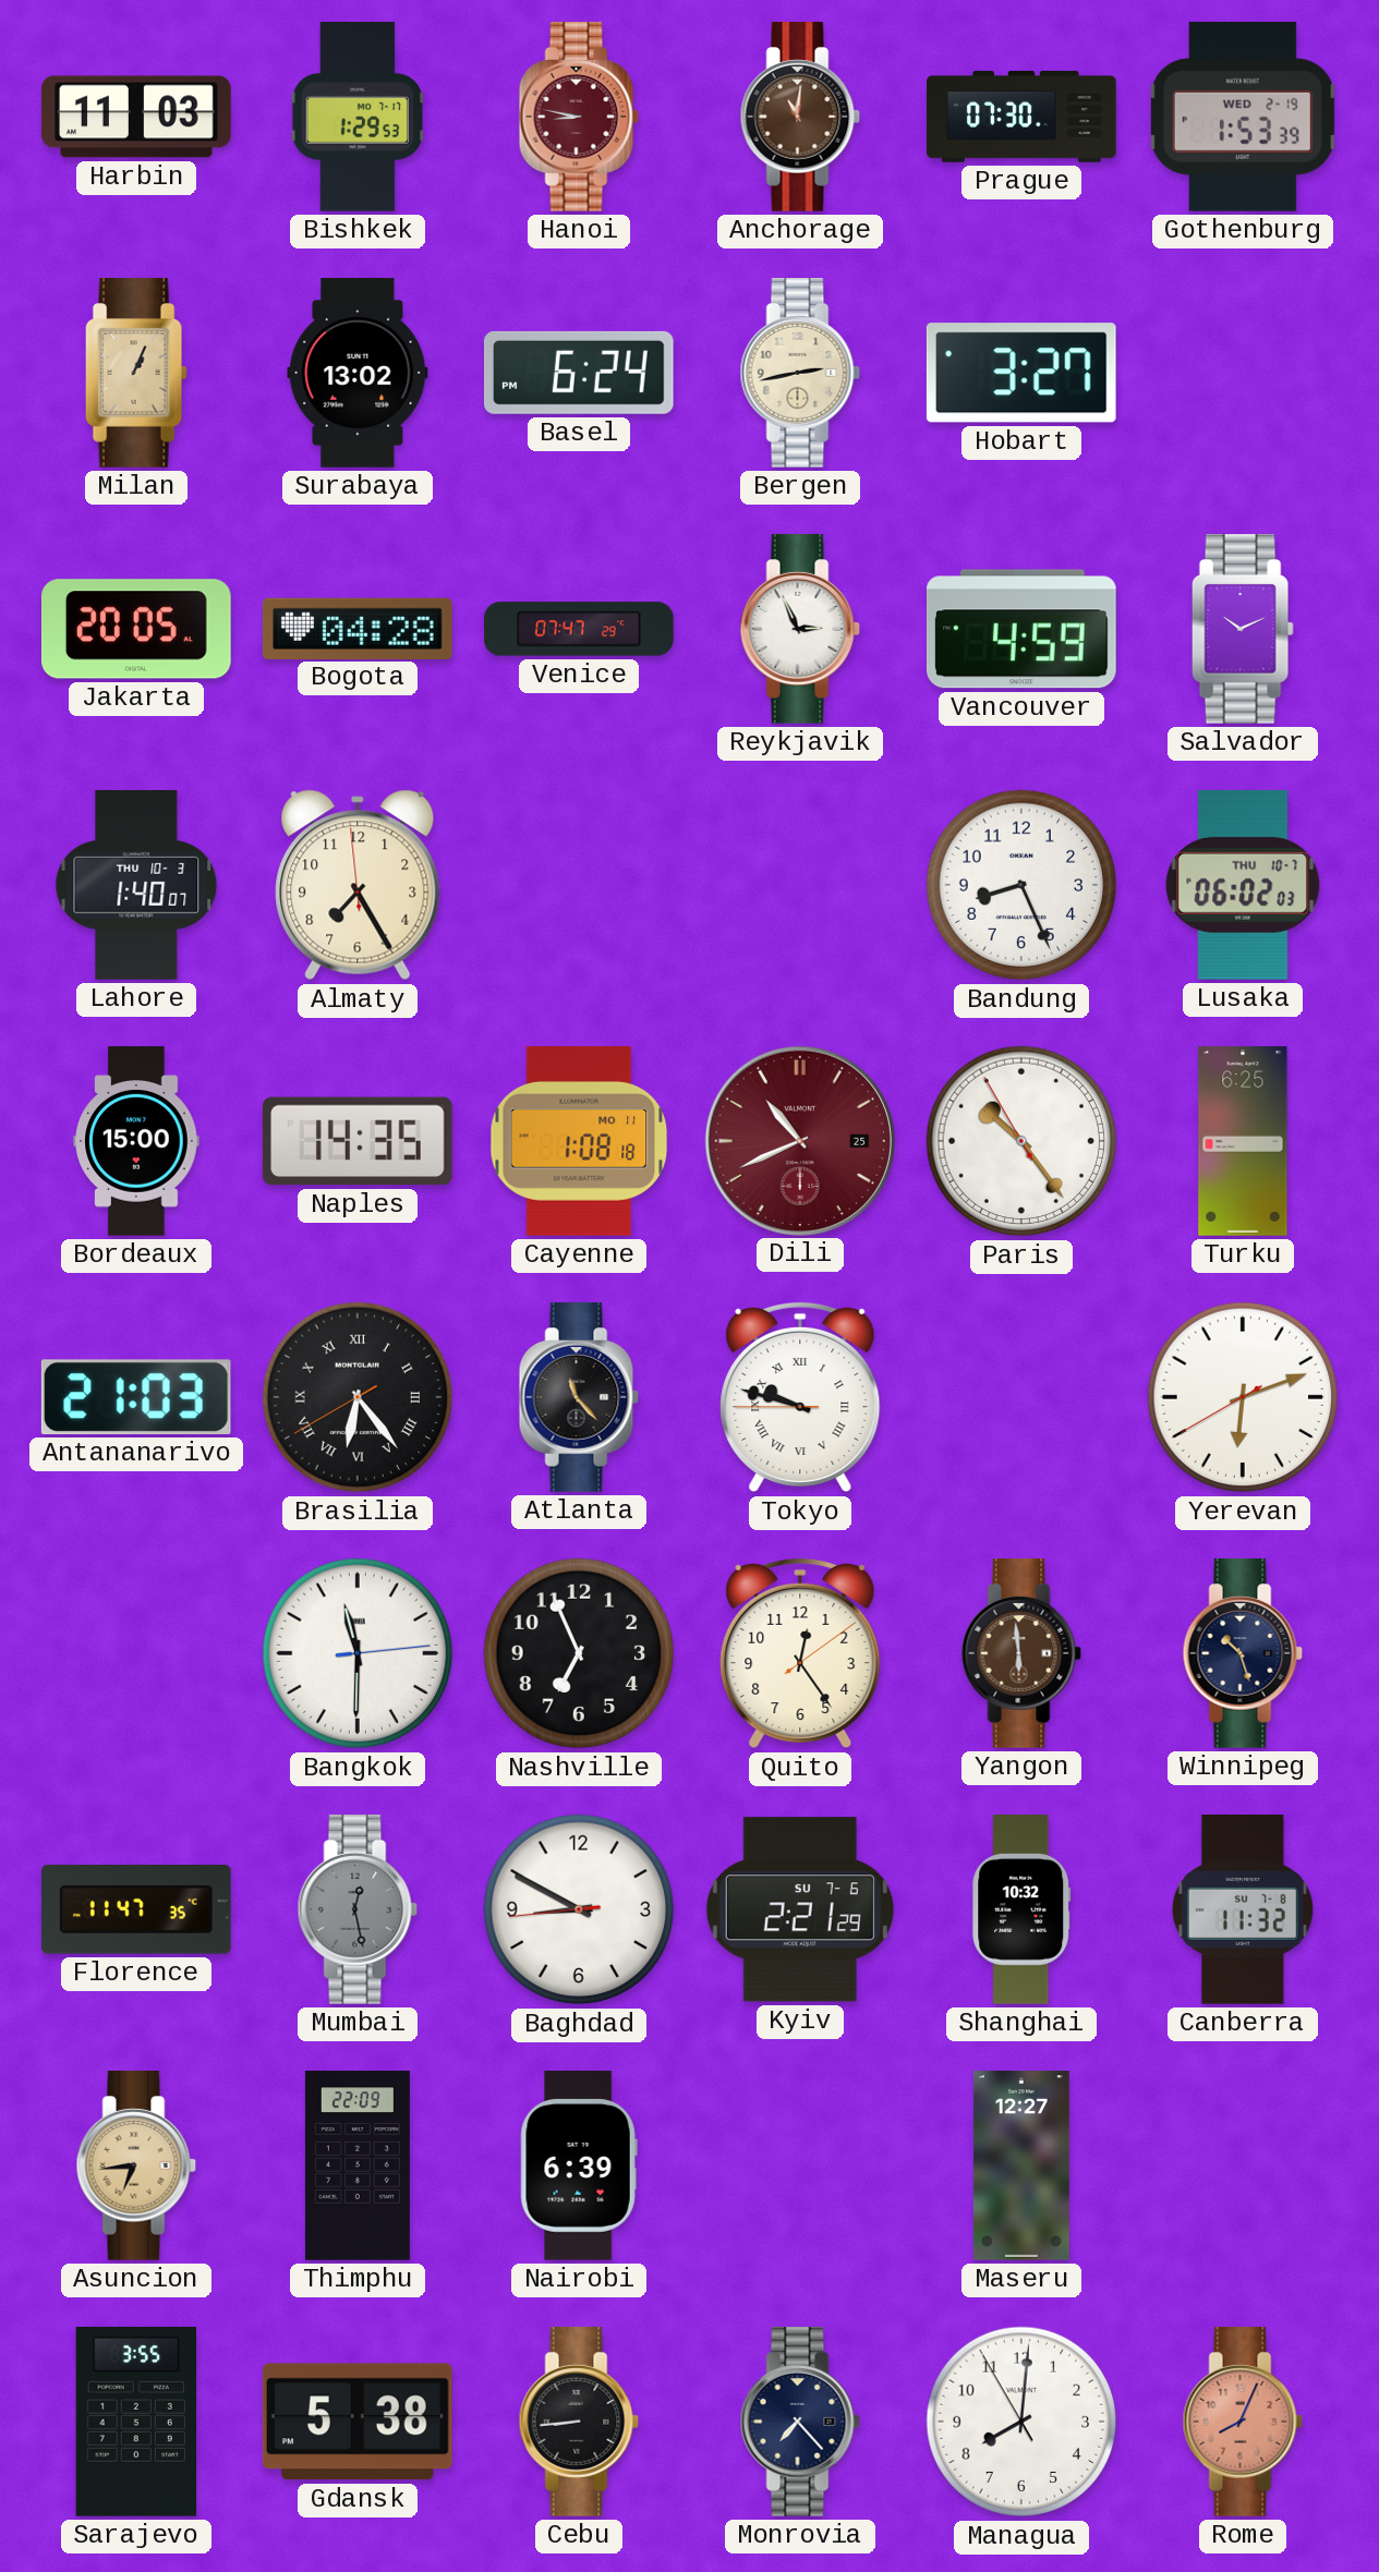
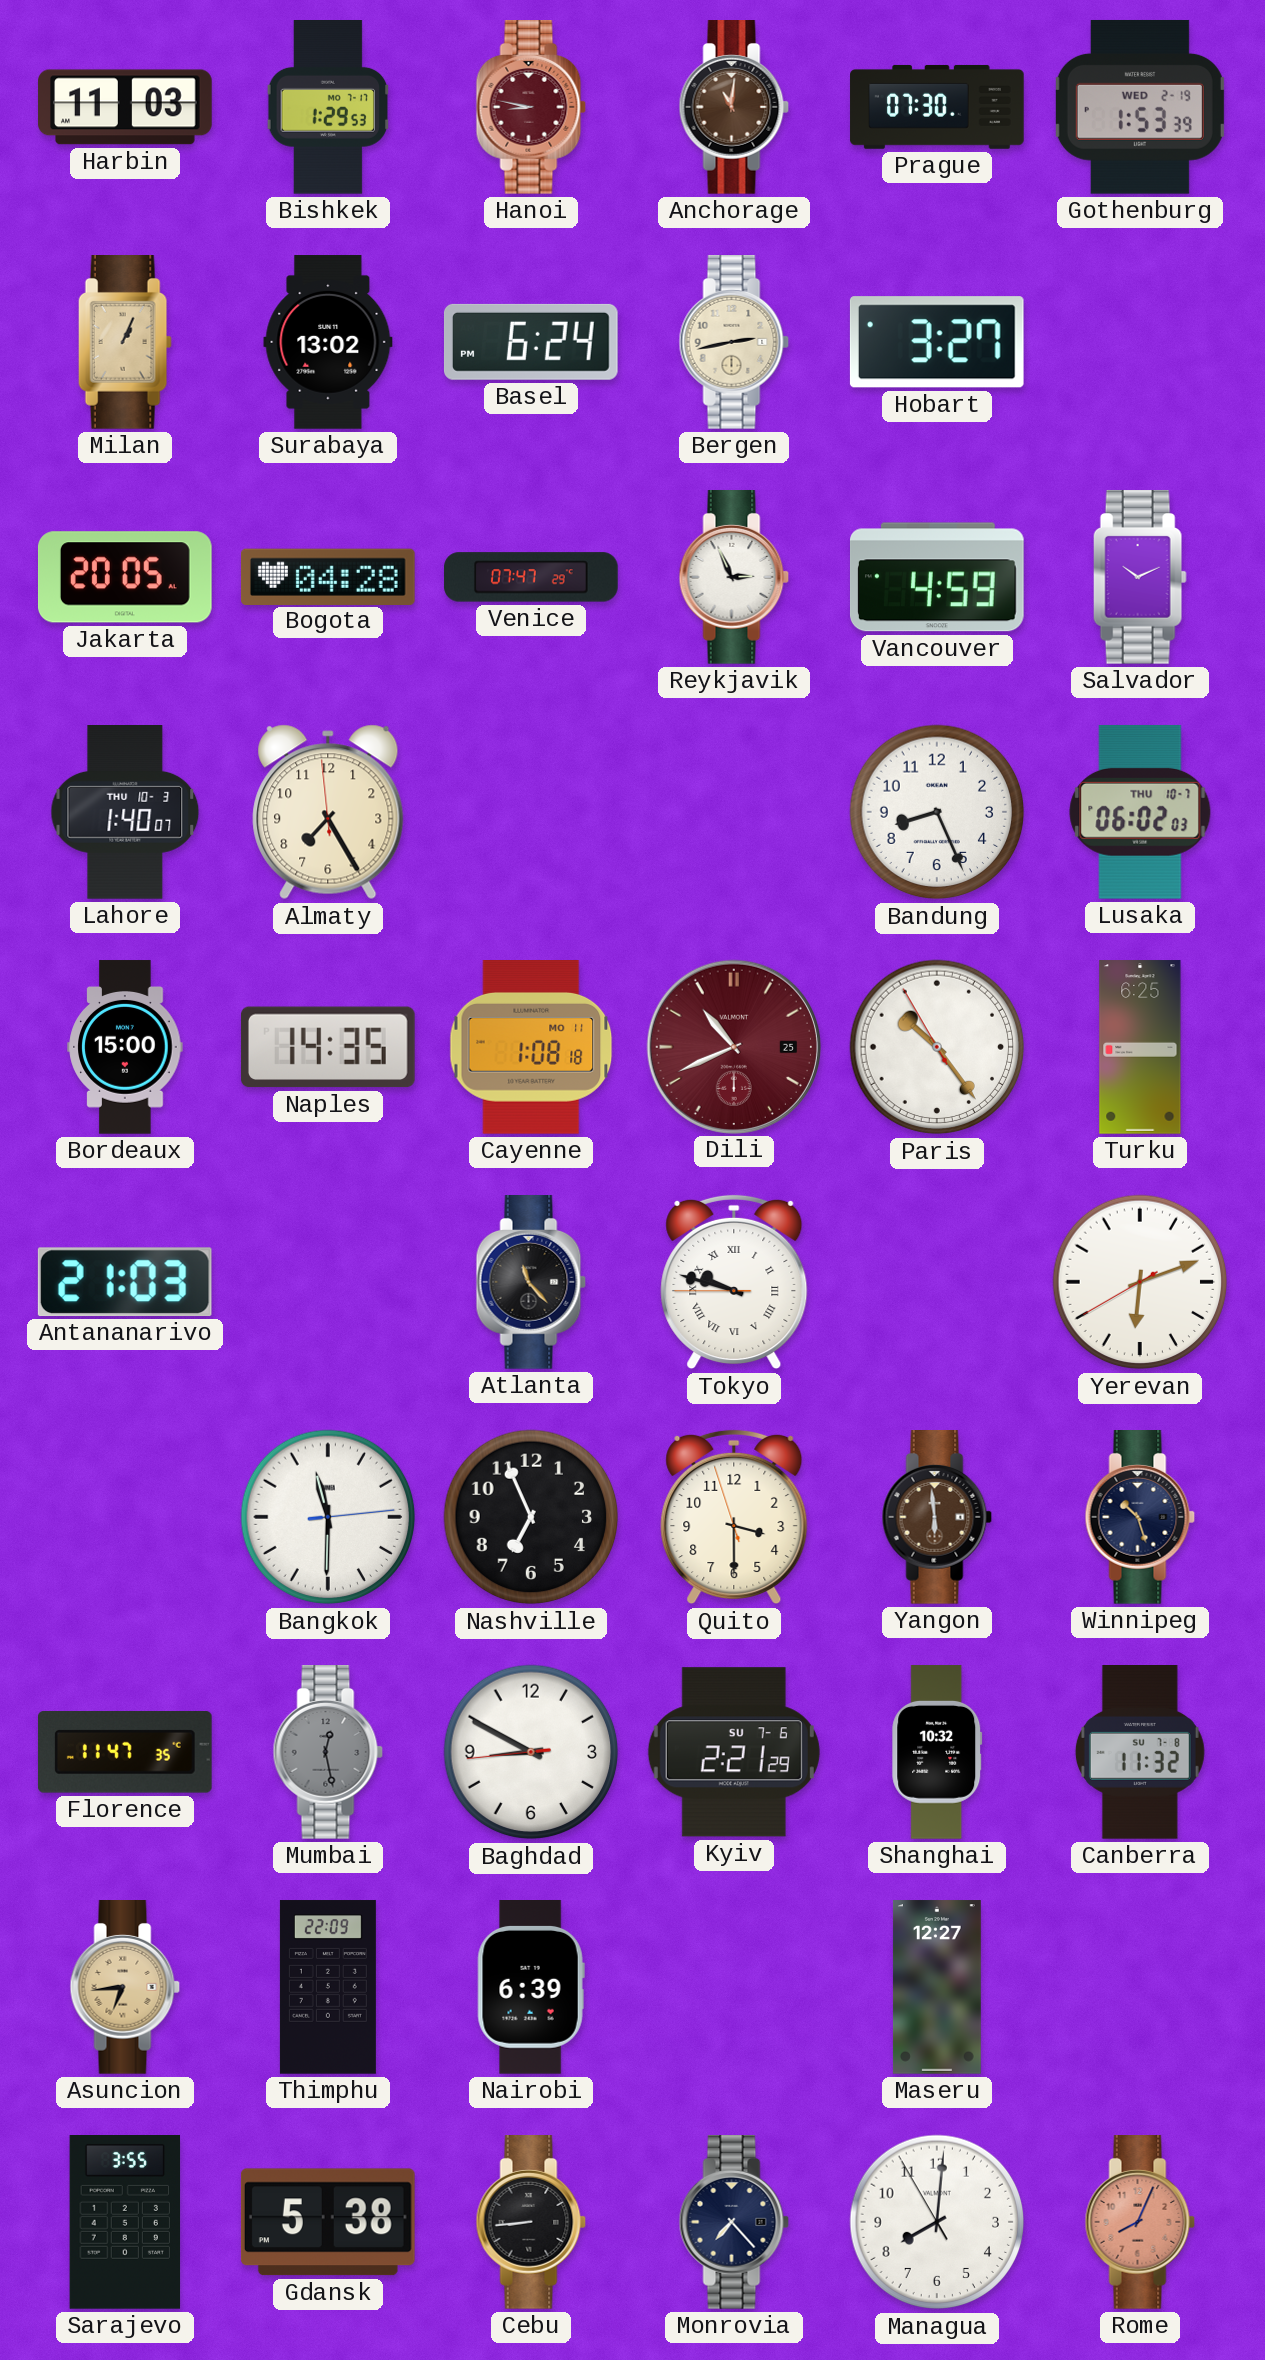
Brasilia: 6:23 -> none (358, 1397)
Quito: 12:24 -> 3:29 (734, 1517)
